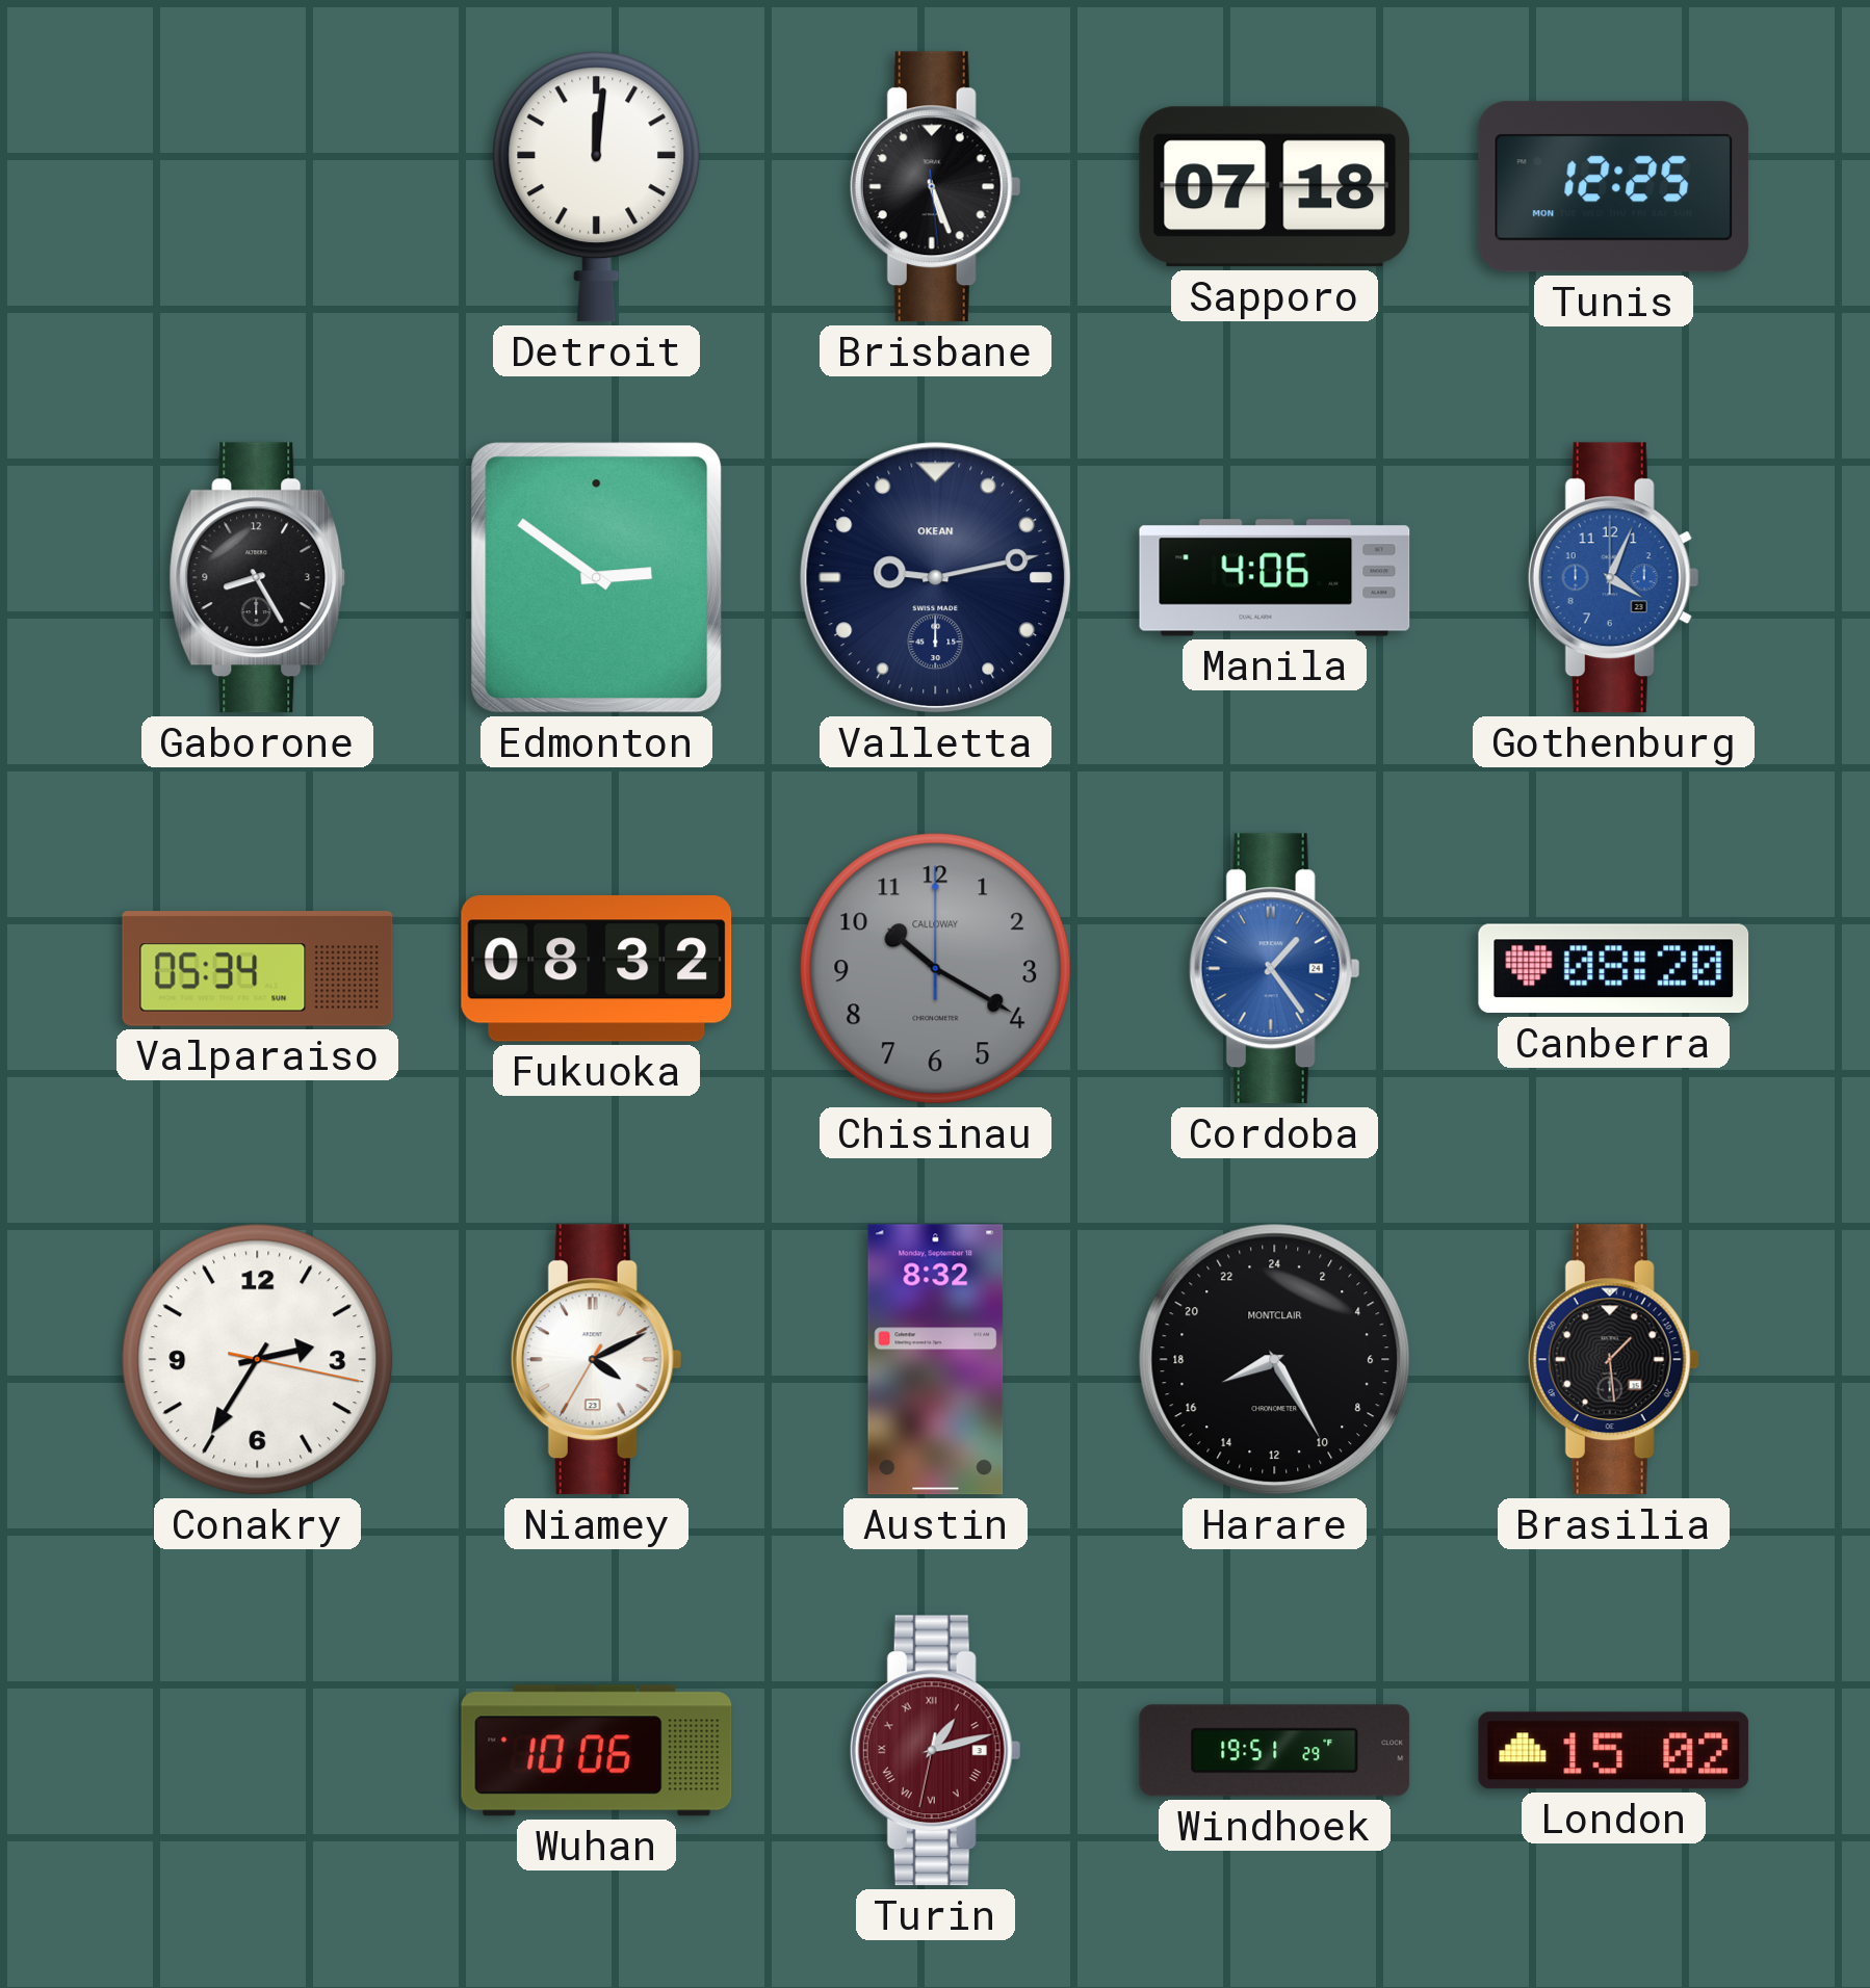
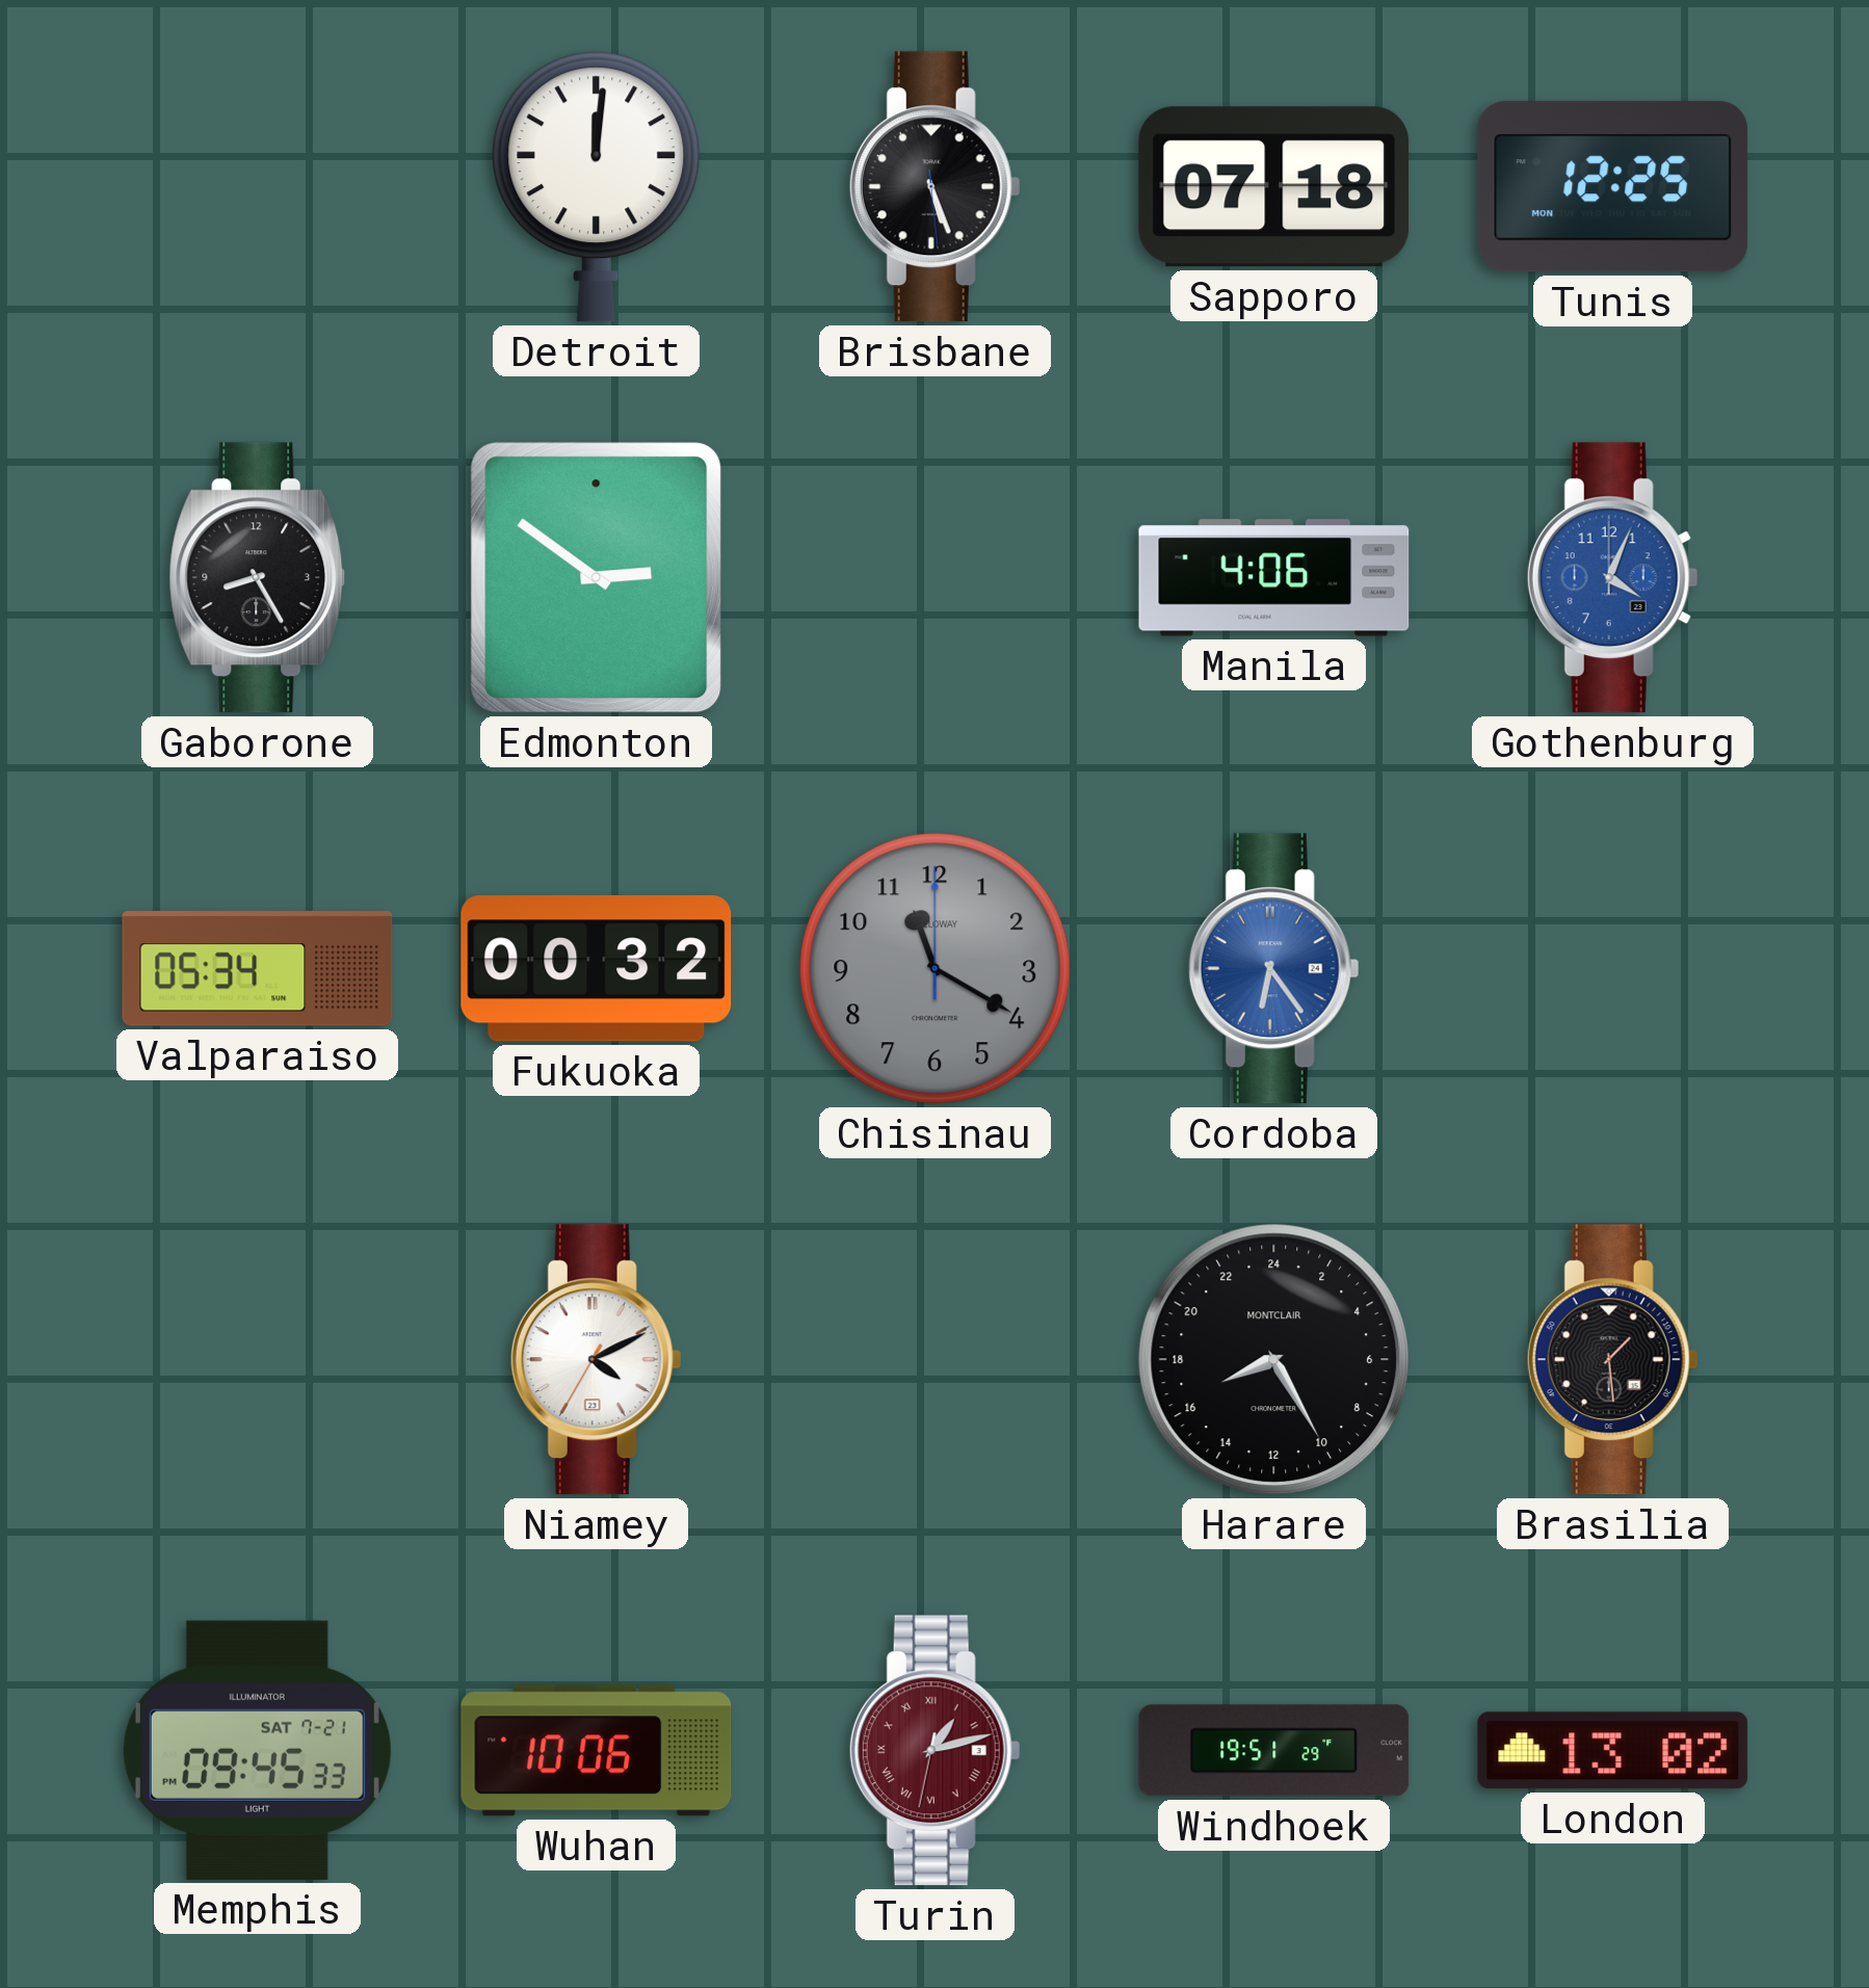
Valletta: 9:13 -> none (936, 578)
Fukuoka: 08:32 -> 00:32 (597, 969)
Chisinau: 10:20 -> 11:20 (936, 969)
Cordoba: 1:24 -> 6:24 (1273, 969)
Canberra: 08:20 -> none (1614, 969)
Conakry: 2:35 -> none (258, 1360)
Austin: 8:32 -> none (936, 1360)
Memphis: none -> 09:45 (257, 1750)
London: 15:02 -> 13:02 (1613, 1751)
